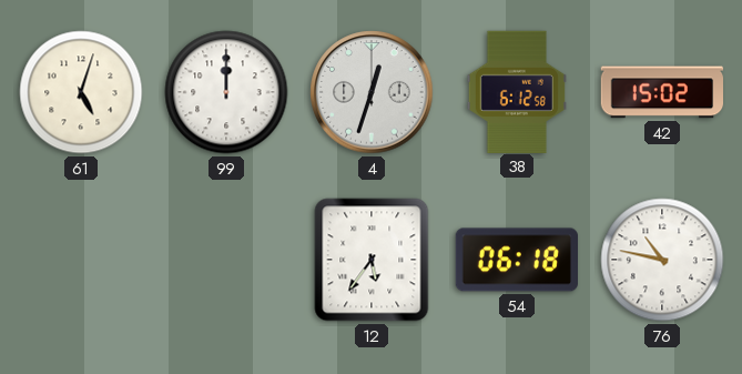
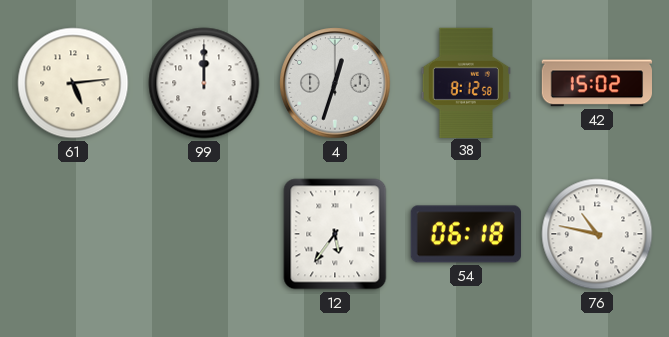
61: 5:03 -> 5:14 (73, 83)
38: 6:12 -> 8:12 (466, 82)
